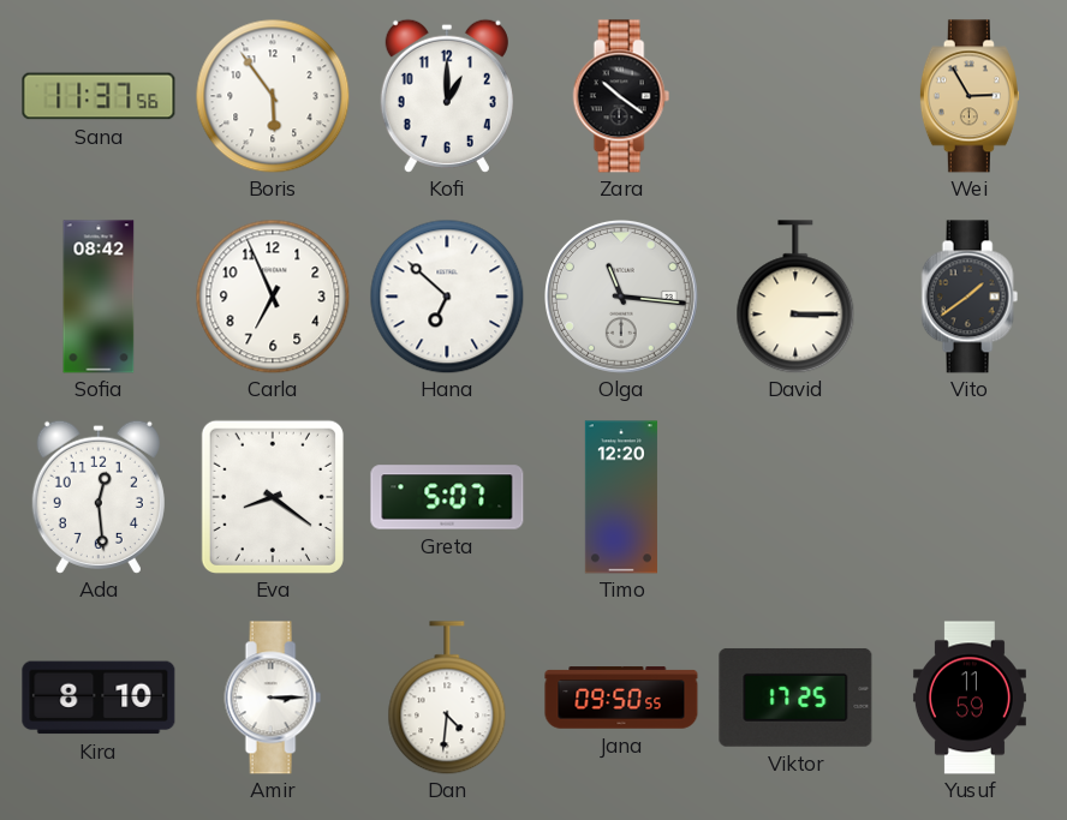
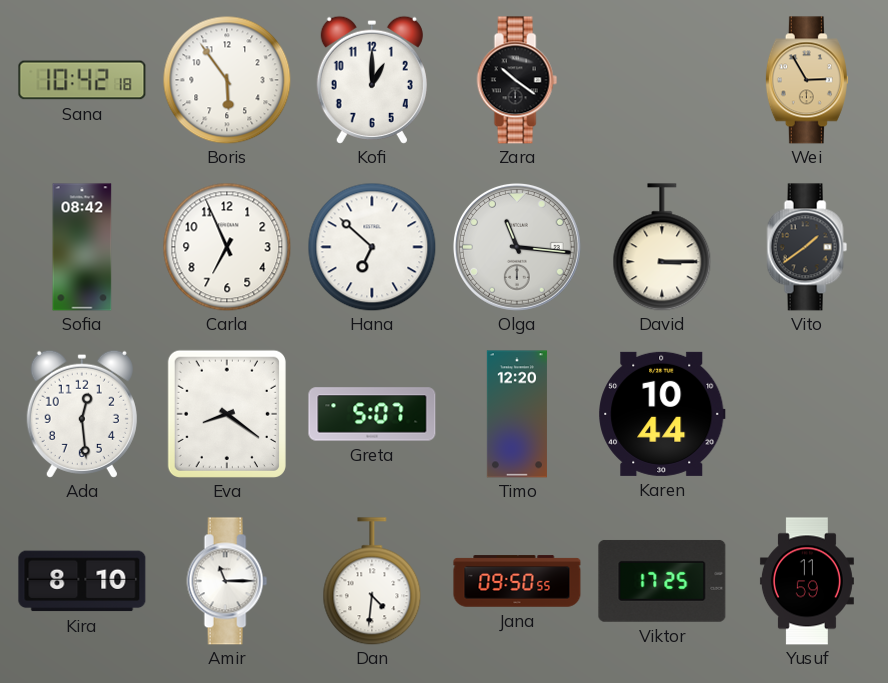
Sana: 11:37 -> 10:42 (82, 80)
Karen: none -> 10:44 (662, 414)
Amir: 3:15 -> 11:15 (227, 581)
